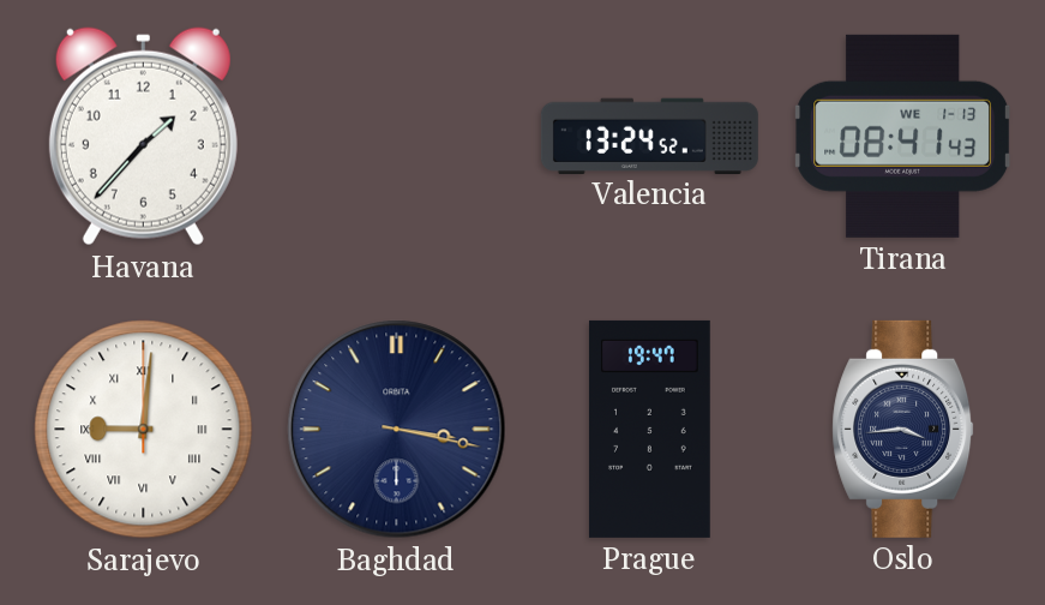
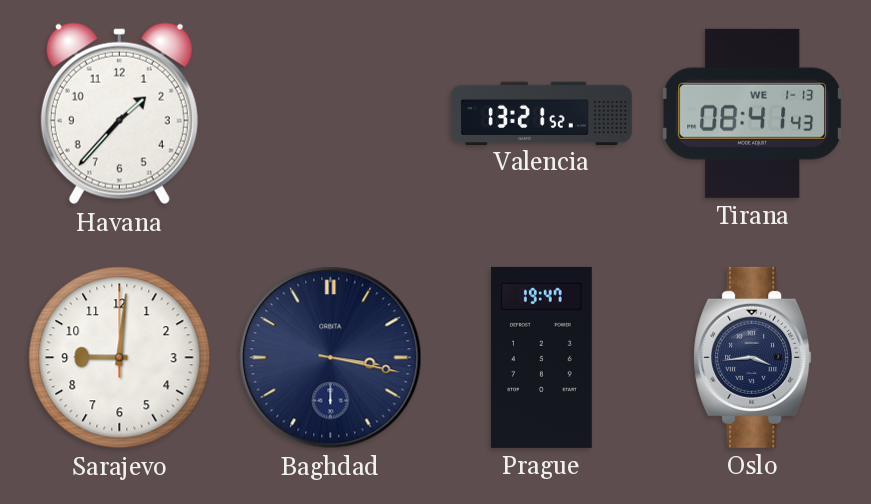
Valencia: 13:24 -> 13:21 (541, 113)
Sarajevo numerals: Roman -> Arabic (120, 358)
